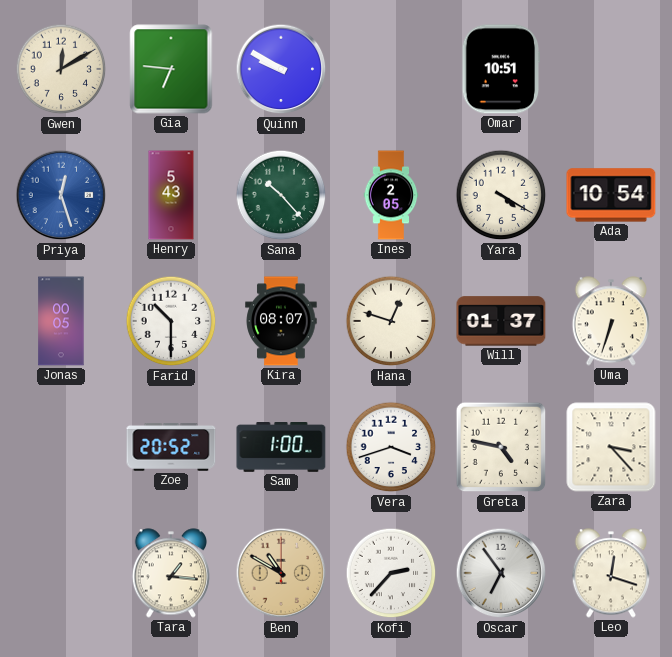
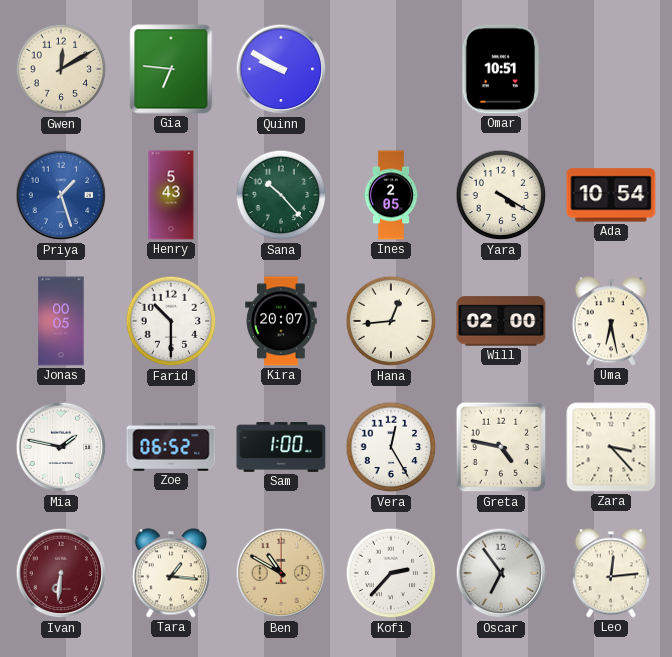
Priya: 12:27 -> 1:27 (61, 195)
Kira: 08:07 -> 20:07 (281, 321)
Hana: 12:48 -> 12:44 (391, 321)
Will: 01:37 -> 02:00 (501, 321)
Uma: 6:33 -> 6:28 (610, 321)
Mia: none -> 1:47 (61, 447)
Zoe: 20:52 -> 06:52 (171, 448)
Vera: 3:42 -> 12:25 (391, 447)
Ivan: none -> 6:31 (61, 573)
Leo: 12:18 -> 12:14 (610, 573)
